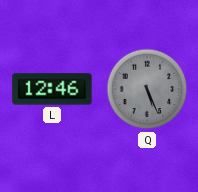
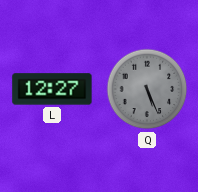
L: 12:46 -> 12:27 (52, 89)
